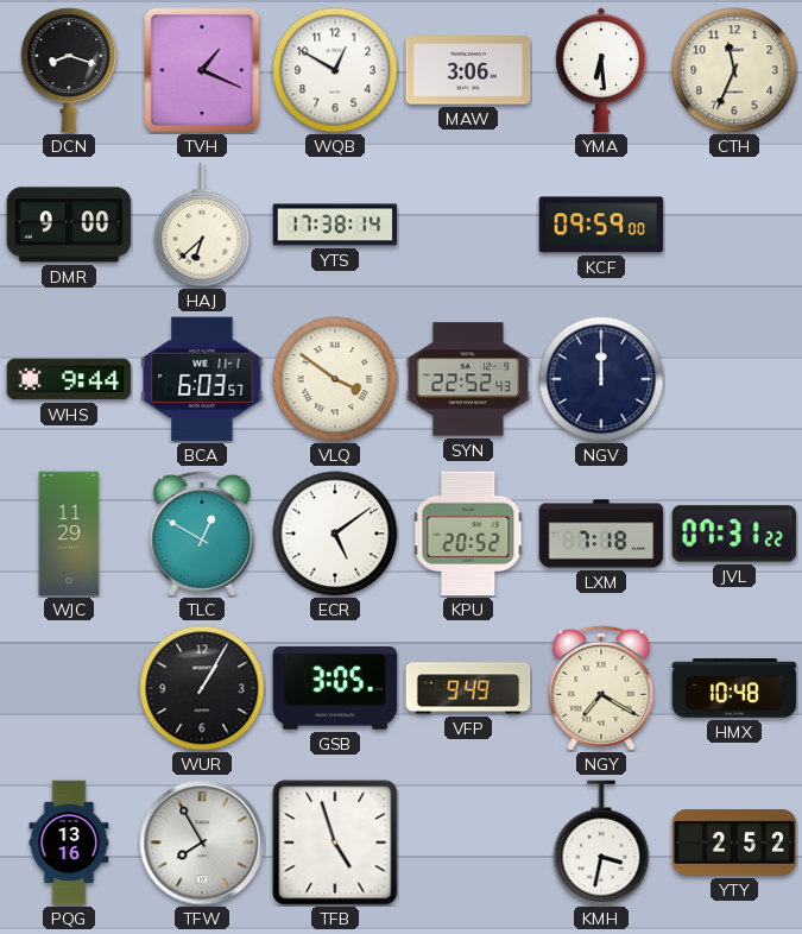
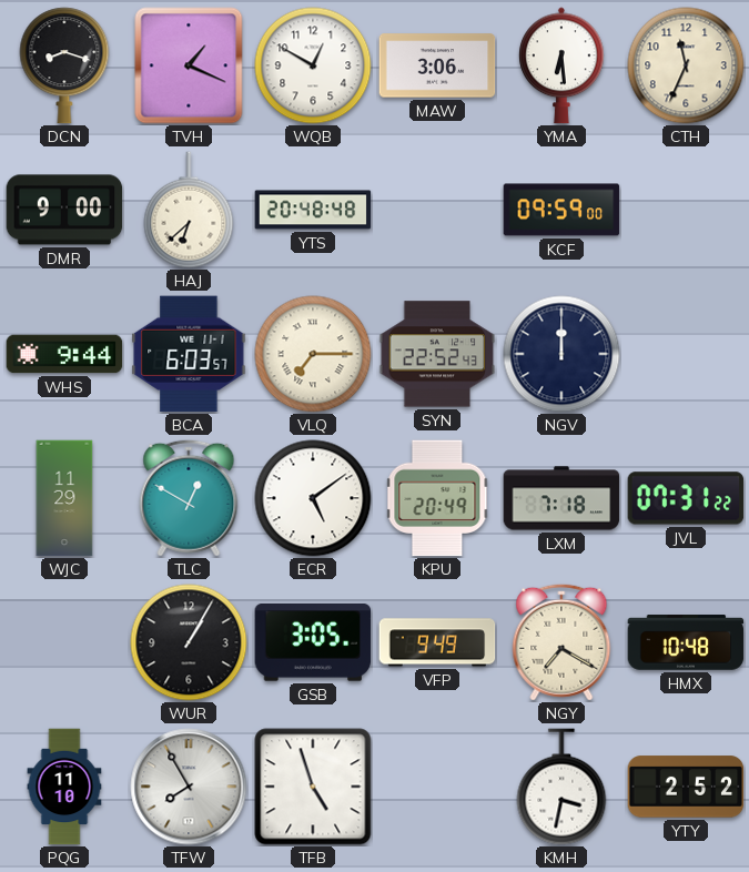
YTS: 17:38 -> 20:48 (313, 210)
VLQ: 3:51 -> 7:15 (313, 354)
KPU: 20:52 -> 20:49 (437, 498)
PQG: 13:16 -> 11:10 (64, 787)
